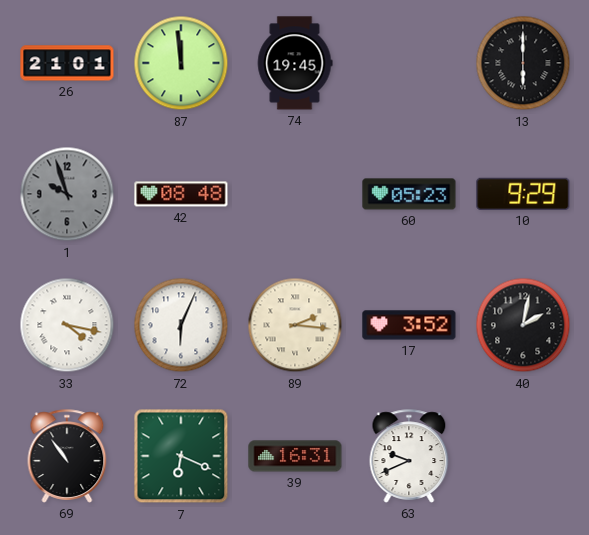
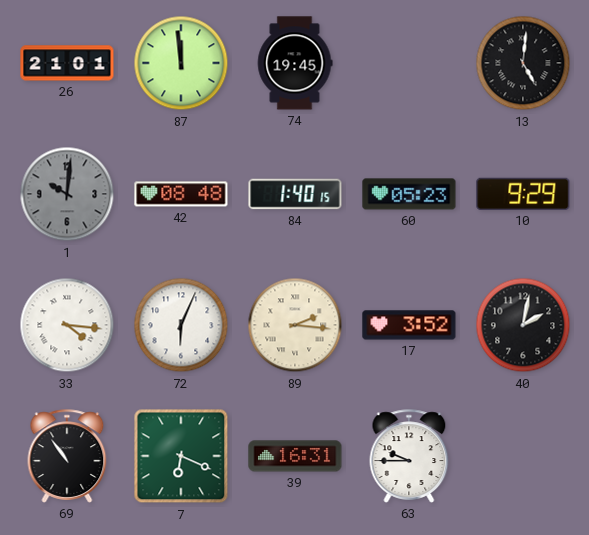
13: 6:00 -> 5:01 (523, 63)
1: 9:57 -> 10:01 (67, 194)
84: none -> 1:40 (295, 194)
33: 4:17 -> 4:16 (67, 325)
63: 9:41 -> 9:45 (409, 456)
